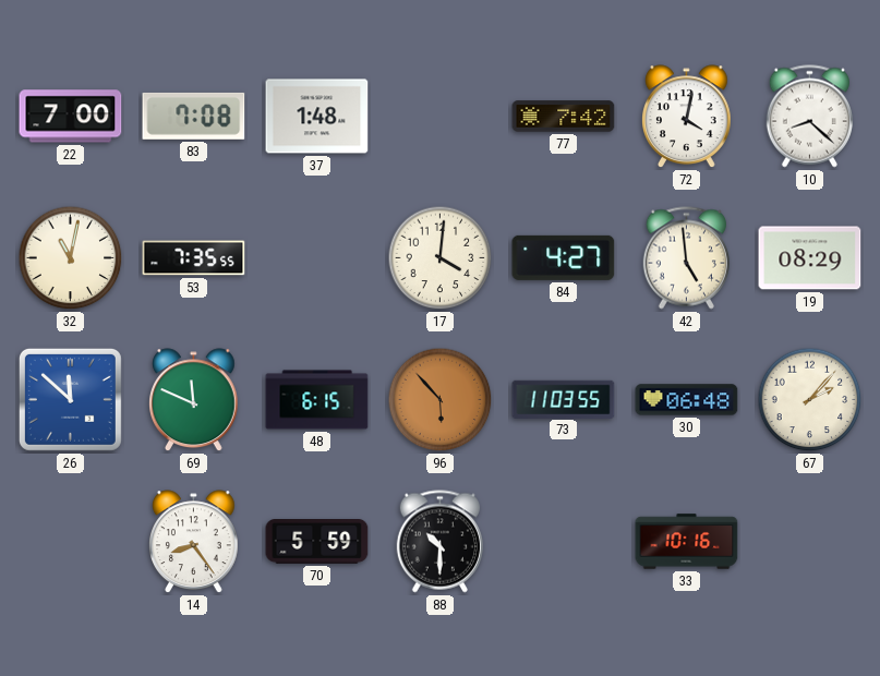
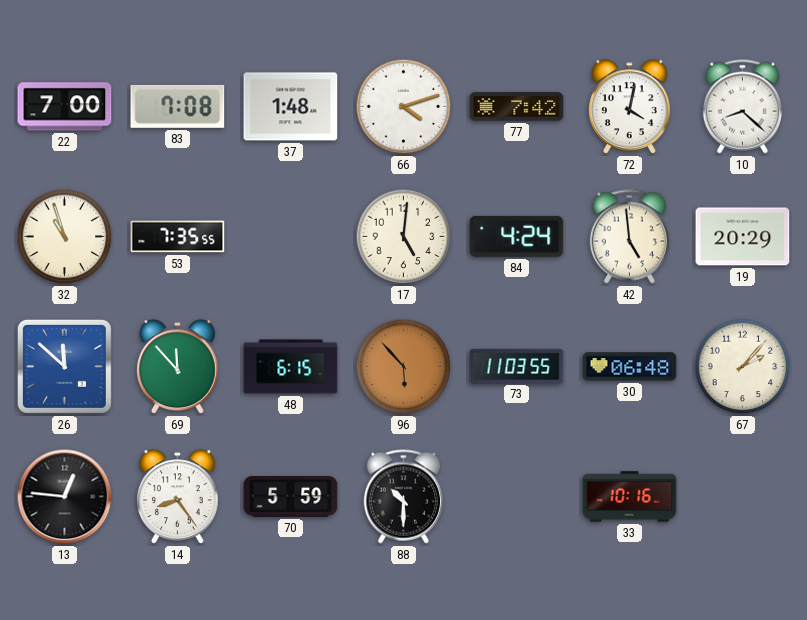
66: none -> 4:12 (404, 107)
32: 11:02 -> 10:57 (65, 237)
17: 4:01 -> 5:01 (404, 237)
84: 4:27 -> 4:24 (517, 236)
19: 08:29 -> 20:29 (743, 237)
69: 11:49 -> 11:53 (178, 367)
13: none -> 12:46 (65, 497)
